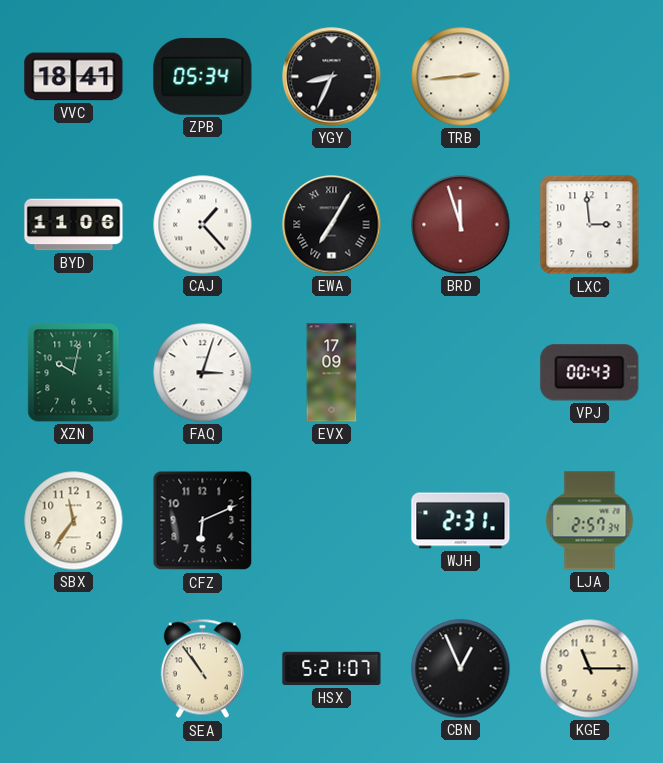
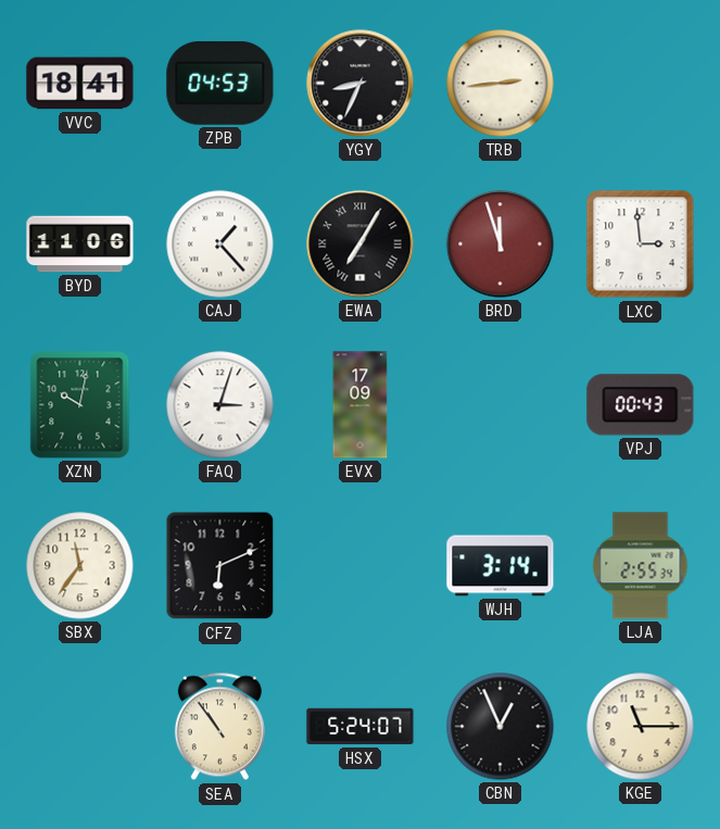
ZPB: 05:34 -> 04:53 (220, 83)
WJH: 2:31 -> 3:14 (501, 566)
LJA: 2:57 -> 2:55 (641, 566)
HSX: 5:21 -> 5:24 (361, 727)
